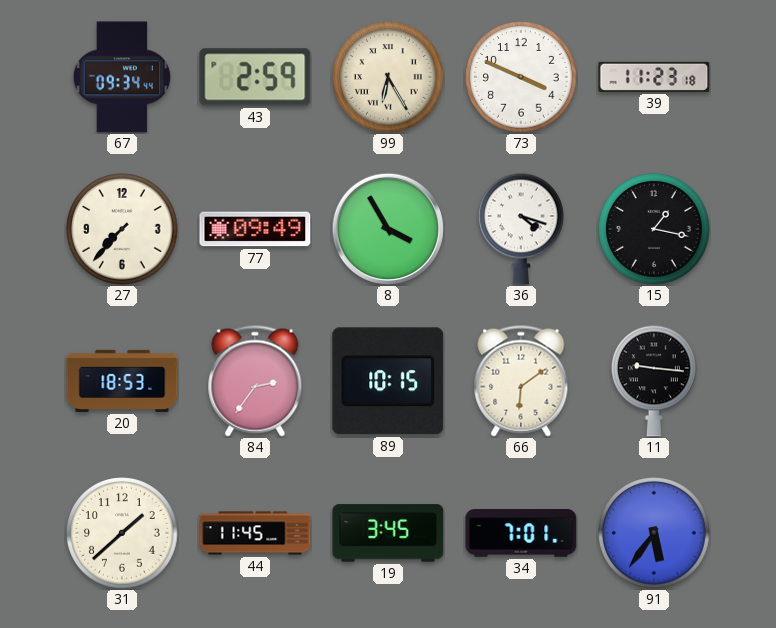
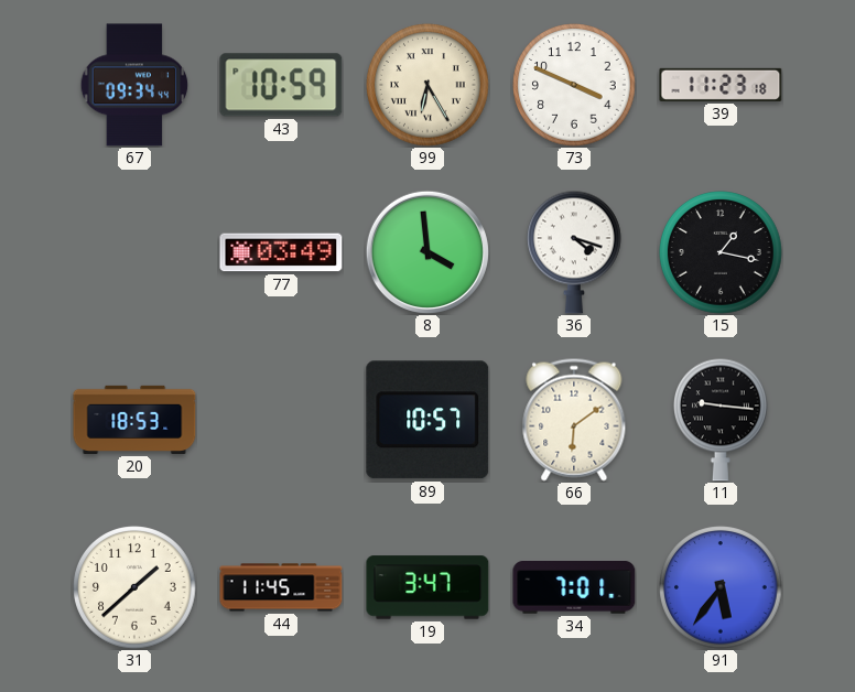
43: 2:59 -> 10:59 (281, 85)
27: 7:37 -> none (122, 229)
77: 09:49 -> 03:49 (281, 252)
8: 3:55 -> 3:59 (428, 252)
84: 2:36 -> none (255, 381)
89: 10:15 -> 10:57 (428, 420)
19: 3:45 -> 3:47 (428, 587)
